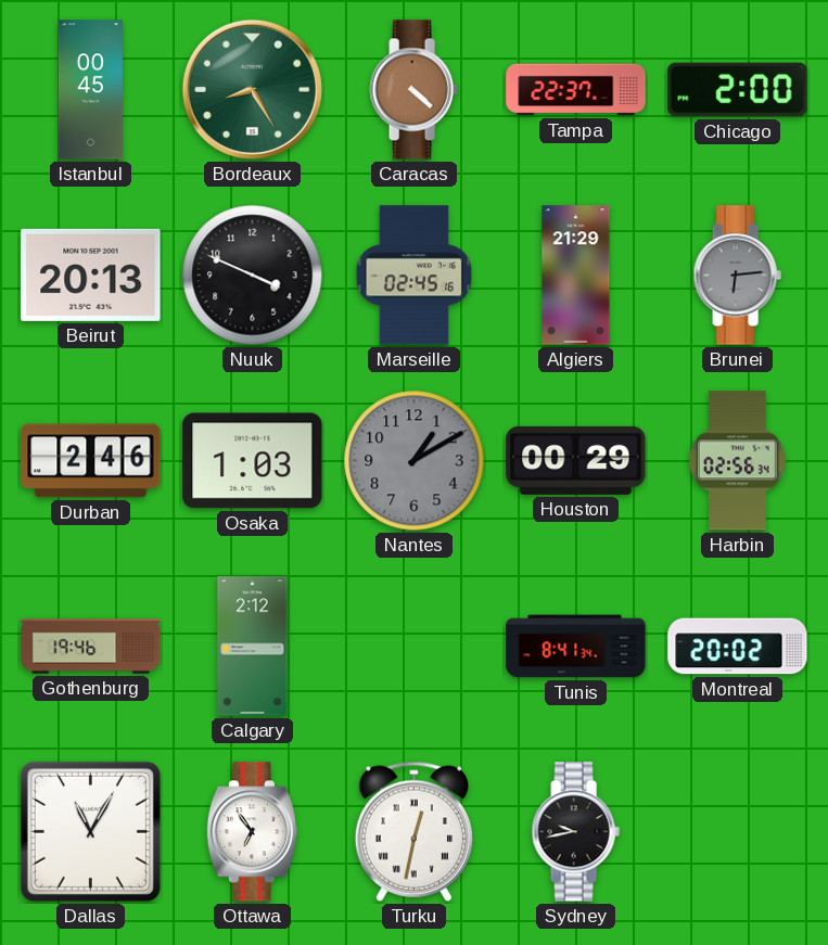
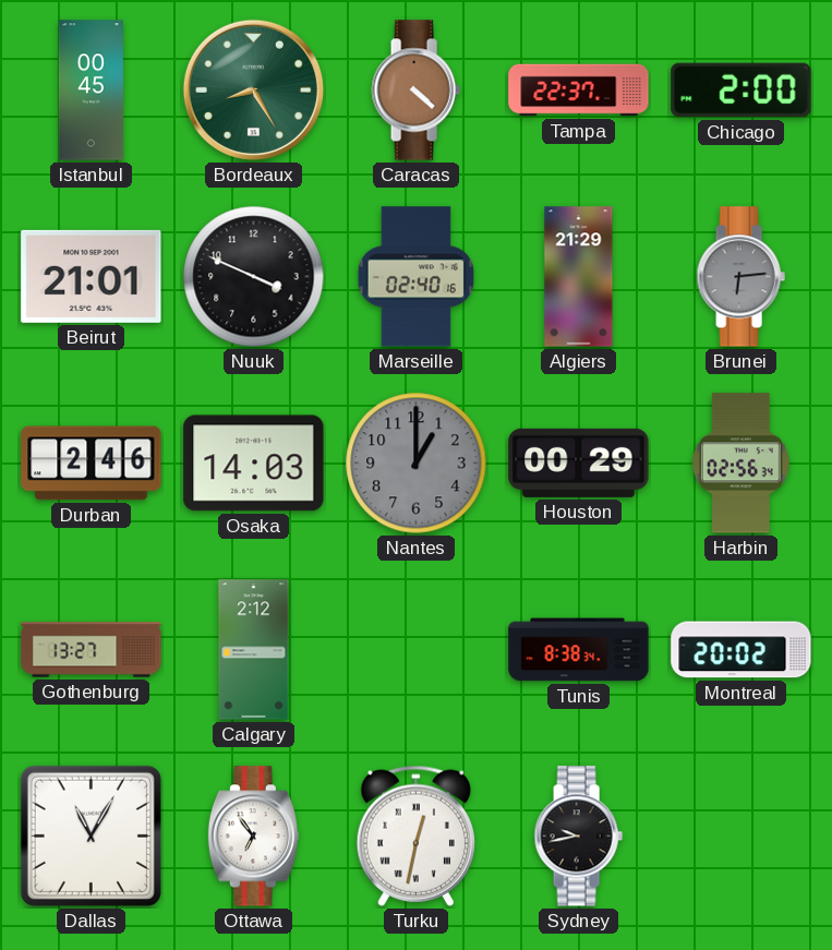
Beirut: 20:13 -> 21:01 (92, 276)
Marseille: 02:45 -> 02:40 (415, 277)
Osaka: 1:03 -> 14:03 (254, 464)
Nantes: 1:10 -> 1:00 (417, 464)
Gothenburg: 19:46 -> 13:27 (92, 650)
Tunis: 8:41 -> 8:38 (579, 650)
